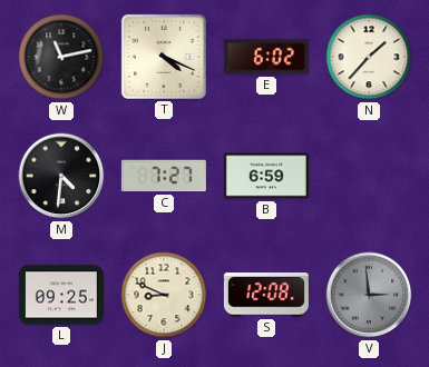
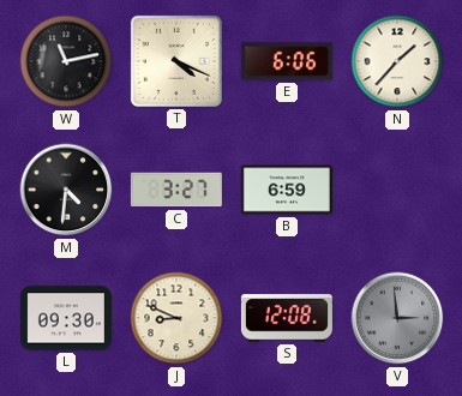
E: 6:02 -> 6:06 (287, 61)
C: 7:27 -> 3:27 (176, 190)
L: 09:25 -> 09:30 (66, 318)
